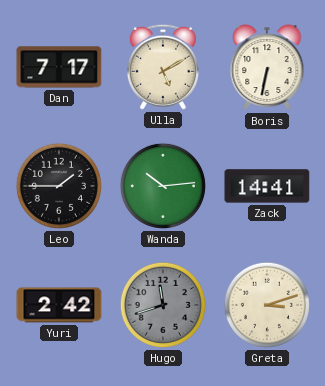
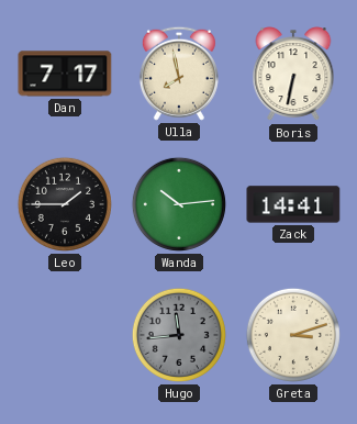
Ulla: 5:10 -> 7:58 (179, 74)
Yuri: 2:42 -> none (59, 305)
Hugo: 11:42 -> 11:44 (179, 335)
